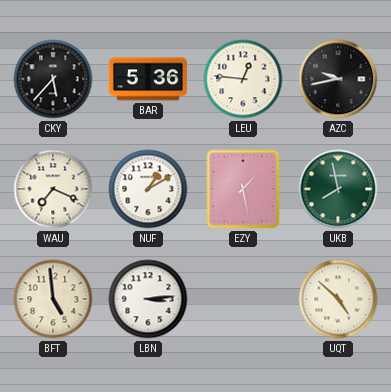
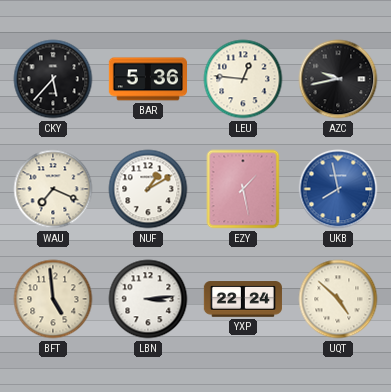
UKB dial: green -> blue (338, 189)
YXP: none -> 22:24 (243, 299)
